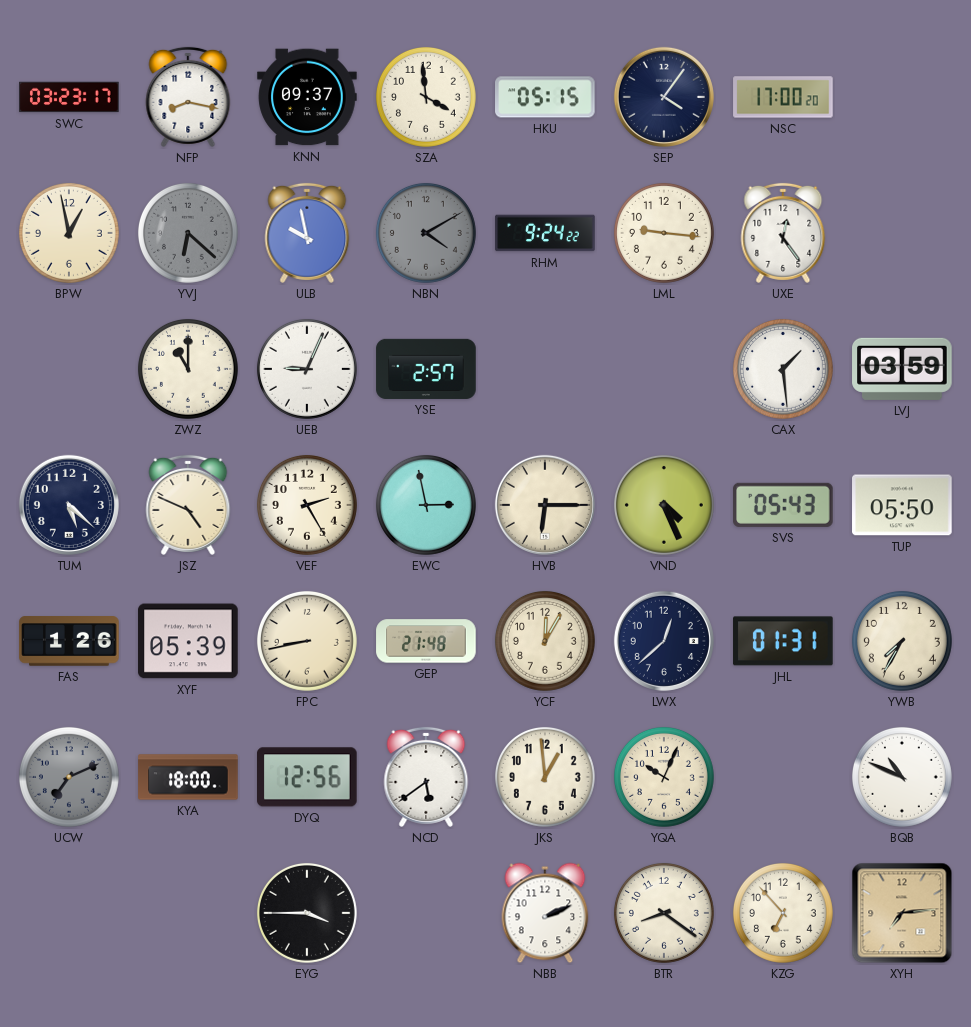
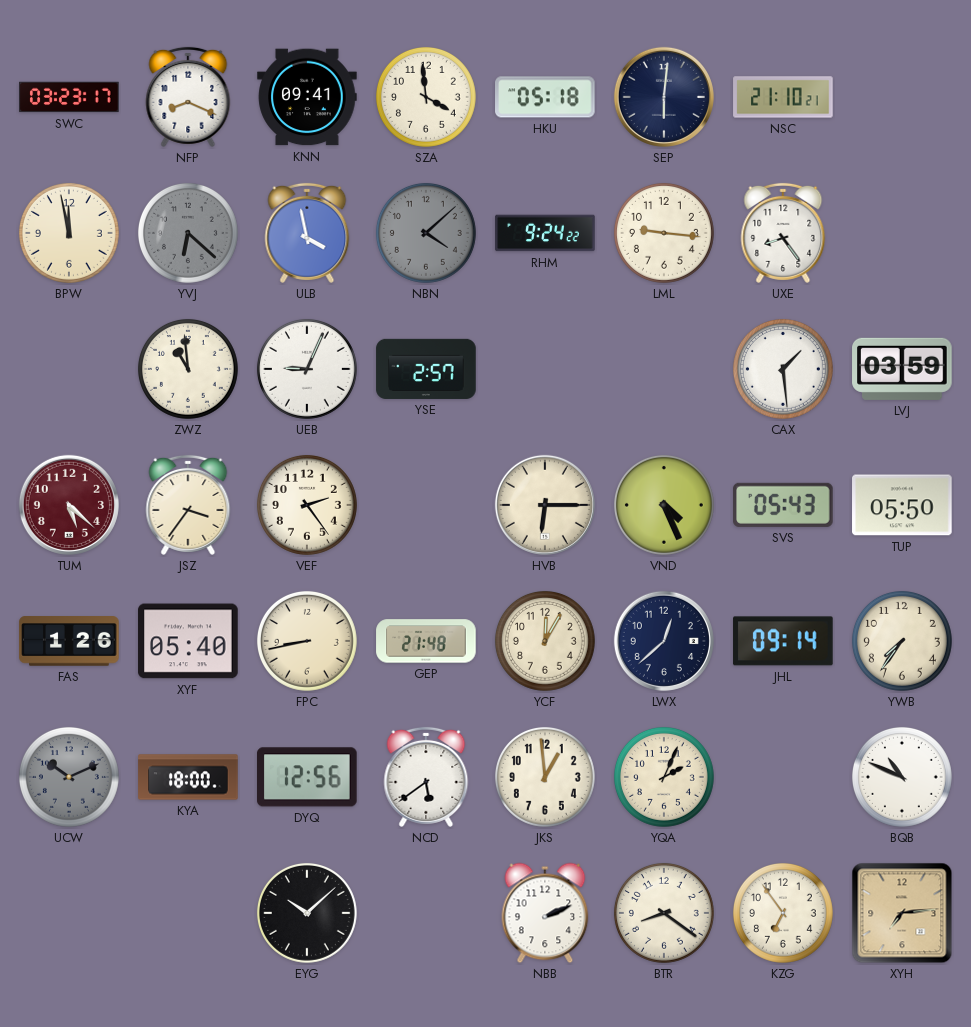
NFP: 8:17 -> 8:19 (188, 97)
KNN: 09:37 -> 09:41 (307, 97)
HKU: 05:15 -> 05:18 (545, 97)
SEP: 4:06 -> 6:01 (664, 97)
NSC: 17:00 -> 21:10 (783, 97)
BPW: 12:58 -> 11:58 (69, 233)
ULB: 9:58 -> 3:58 (307, 233)
NBN: 4:10 -> 4:08 (426, 233)
UXE: 12:24 -> 8:24 (783, 233)
ZWZ: 11:00 -> 10:59 (188, 369)
TUM dial: navy -> burgundy (69, 505)
JSZ: 4:49 -> 3:36 (188, 505)
VEF: 2:25 -> 2:24 (307, 505)
EWC: 2:58 -> none (426, 505)
XYF: 05:39 -> 05:40 (188, 641)
JHL: 01:31 -> 09:14 (783, 641)
YWB: 7:35 -> 7:36 (902, 641)
UCW: 7:11 -> 10:11 (69, 777)
YQA: 10:04 -> 2:04 (664, 777)
EYG: 3:45 -> 10:08 (307, 913)
KZG: 6:53 -> 6:54 (783, 913)
